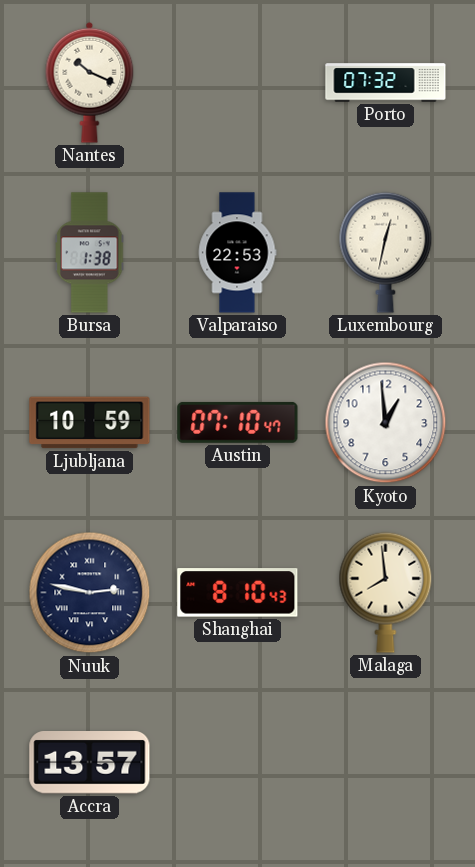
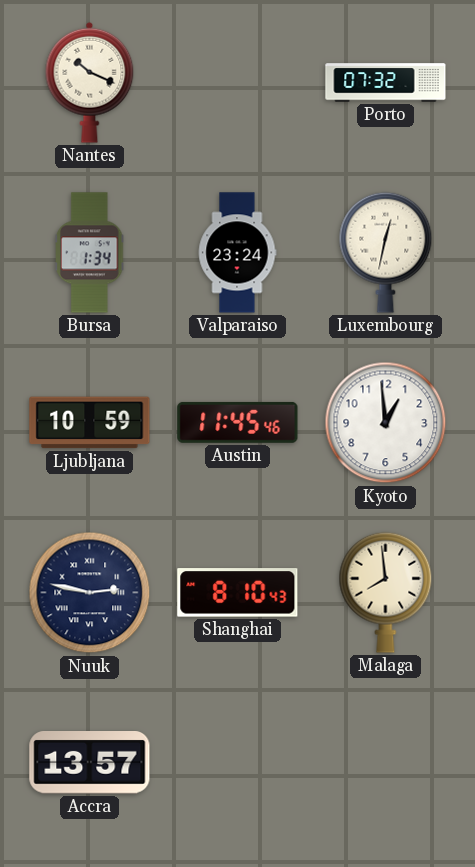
Bursa: 1:38 -> 1:34 (90, 253)
Valparaiso: 22:53 -> 23:24 (237, 253)
Austin: 07:10 -> 11:45 (238, 422)
